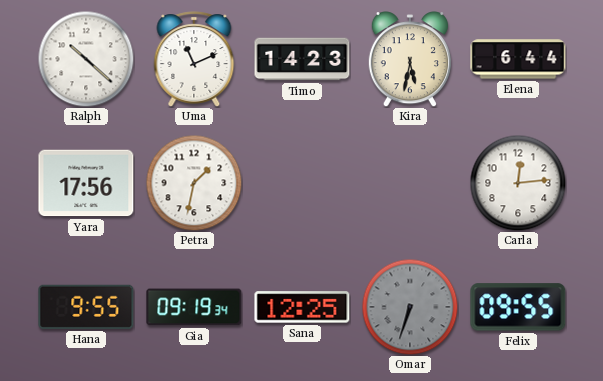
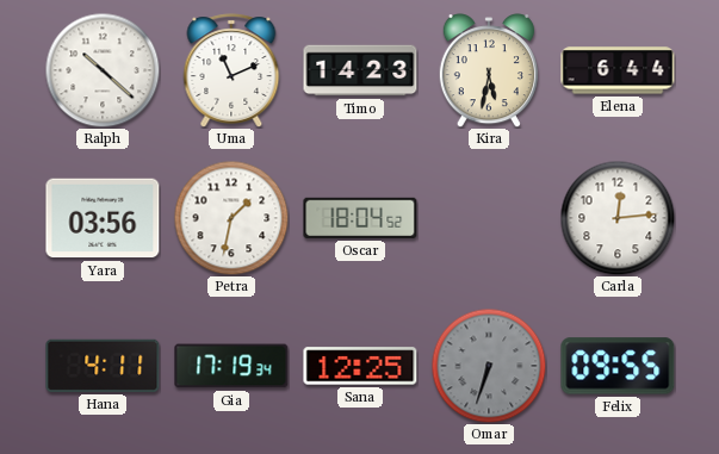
Yara: 17:56 -> 03:56 (103, 218)
Oscar: none -> 18:04 (360, 218)
Hana: 9:55 -> 4:11 (103, 366)
Gia: 09:19 -> 17:19 (231, 366)
